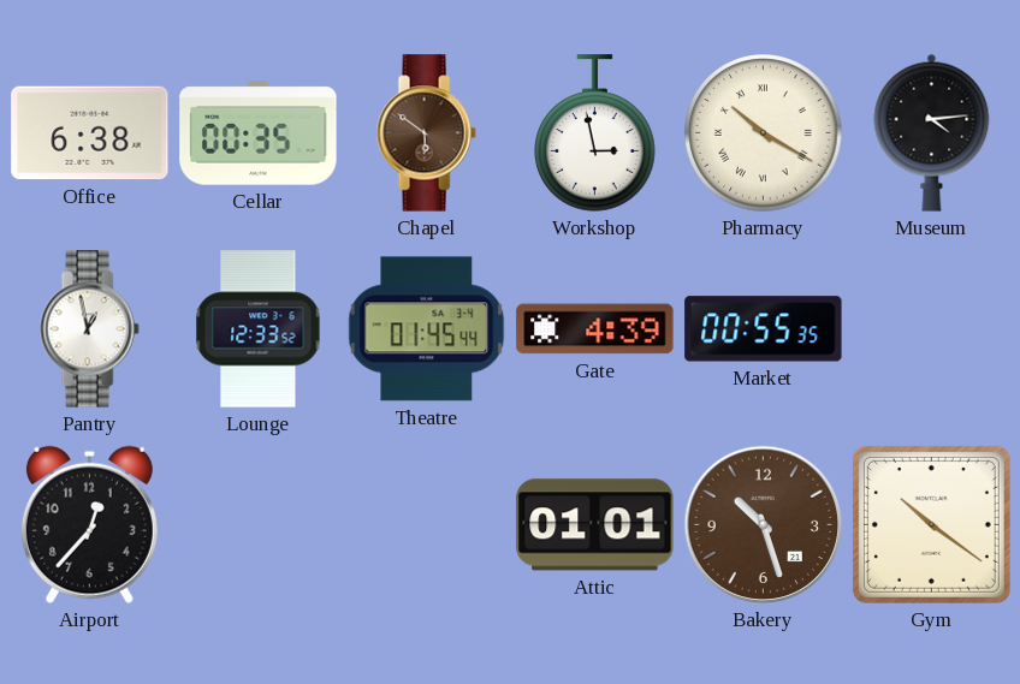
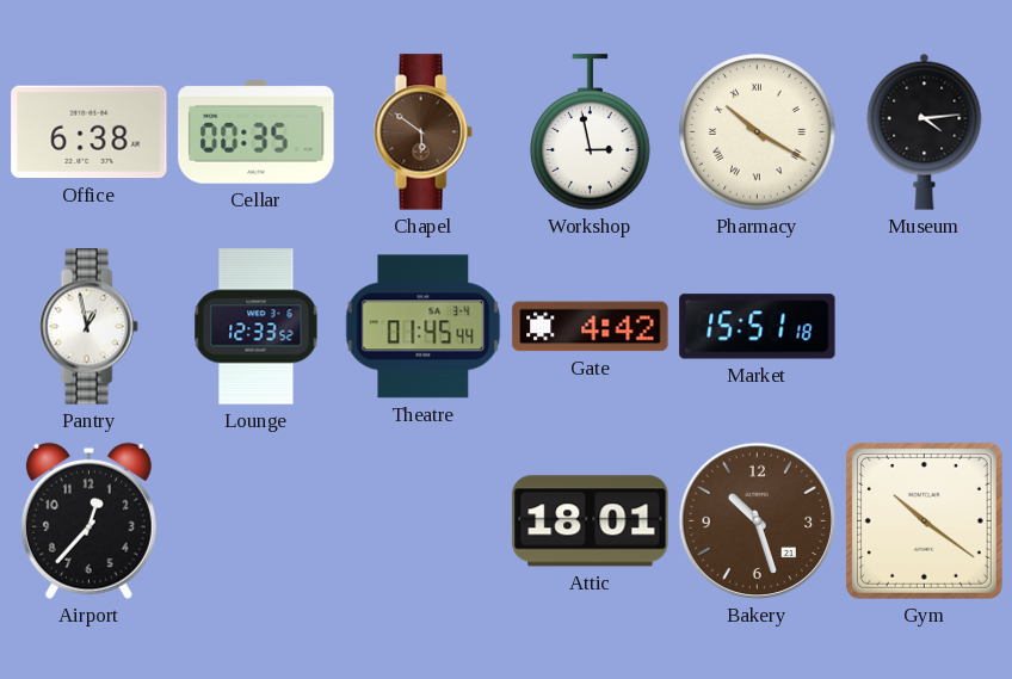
Gate: 4:39 -> 4:42 (591, 327)
Market: 00:55 -> 15:51 (758, 327)
Attic: 01:01 -> 18:01 (591, 521)
